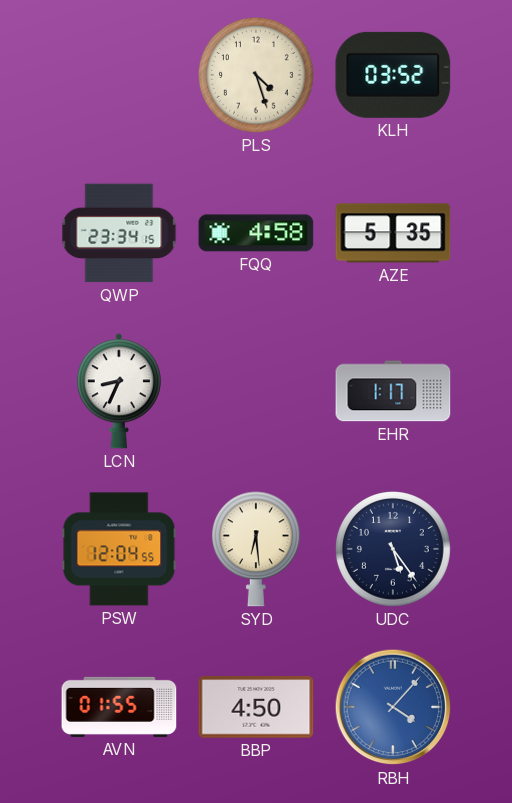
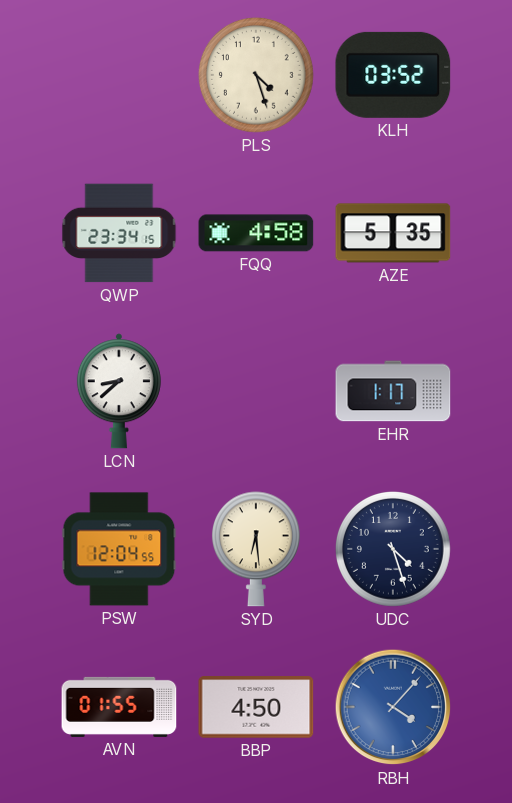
LCN: 8:34 -> 8:38 (119, 391)
UDC: 5:24 -> 4:27 (393, 549)
